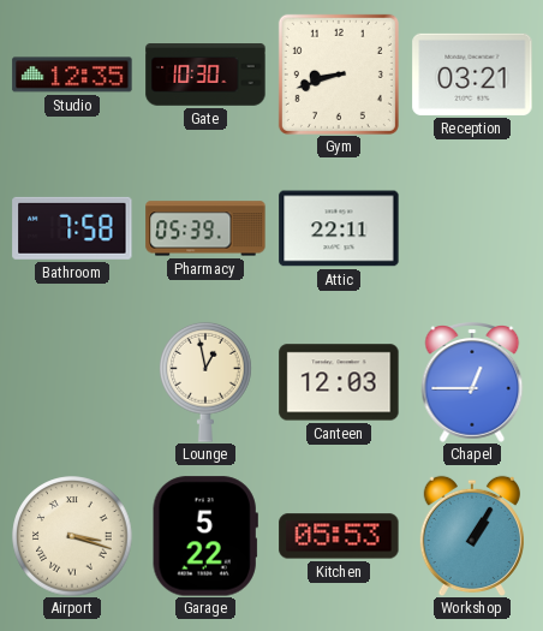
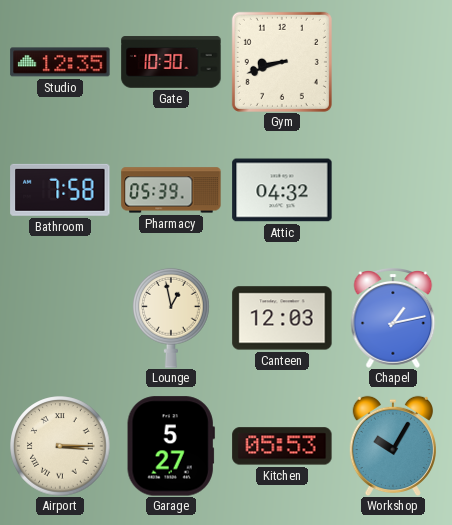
Reception: 03:21 -> none (472, 75)
Attic: 22:11 -> 04:32 (282, 190)
Chapel: 12:45 -> 1:13 (393, 319)
Airport: 3:18 -> 3:15 (60, 446)
Garage: 5:22 -> 5:27 (171, 446)
Workshop: 1:05 -> 10:05 (393, 446)
